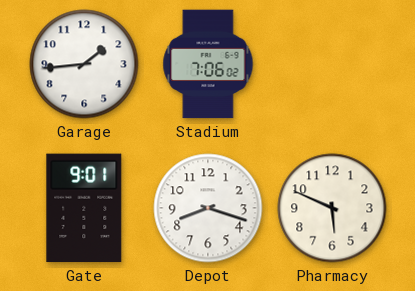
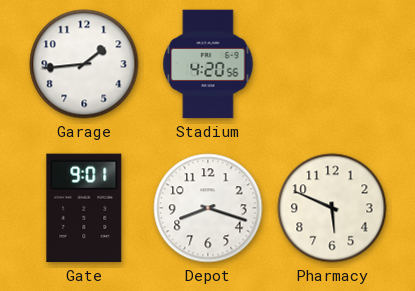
Stadium: 7:06 -> 4:20 (208, 64)
